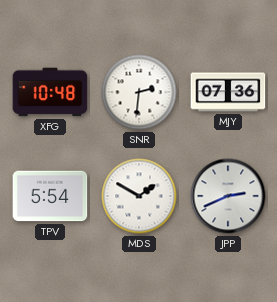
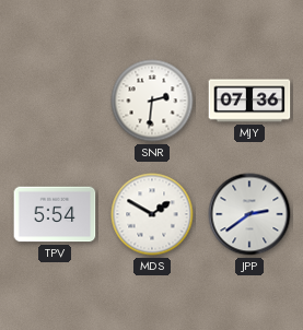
XFG: 10:48 -> none (50, 92)
JPP: 2:41 -> 2:39 (249, 214)
